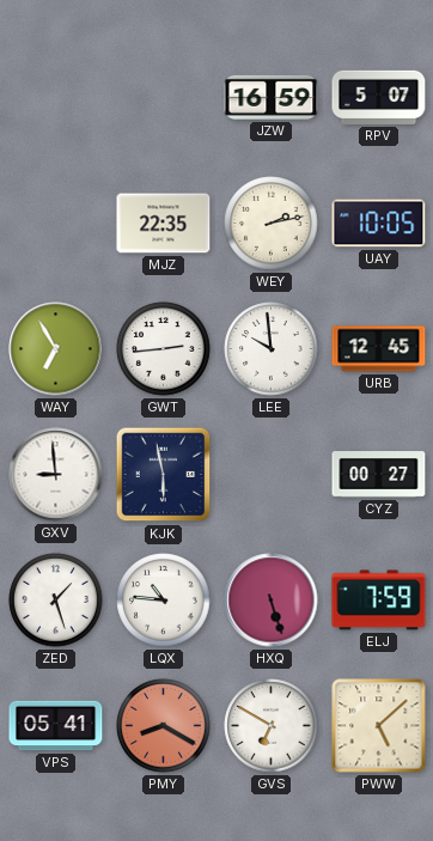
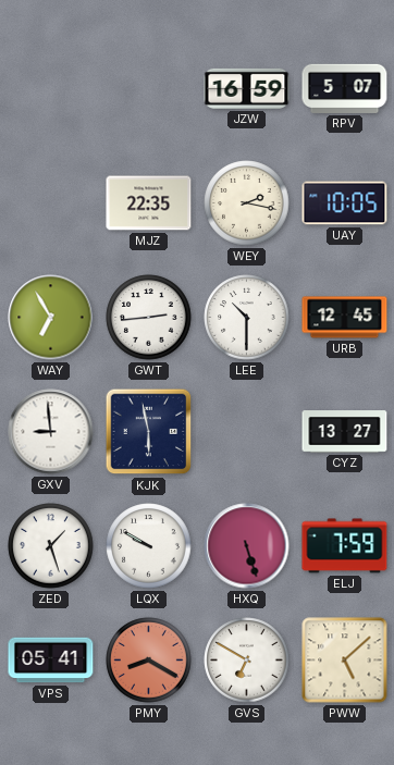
WEY: 2:13 -> 2:17 (247, 203)
LEE: 9:59 -> 10:30 (247, 318)
CYZ: 00:27 -> 13:27 (345, 432)
LQX: 10:46 -> 9:50 (149, 546)
